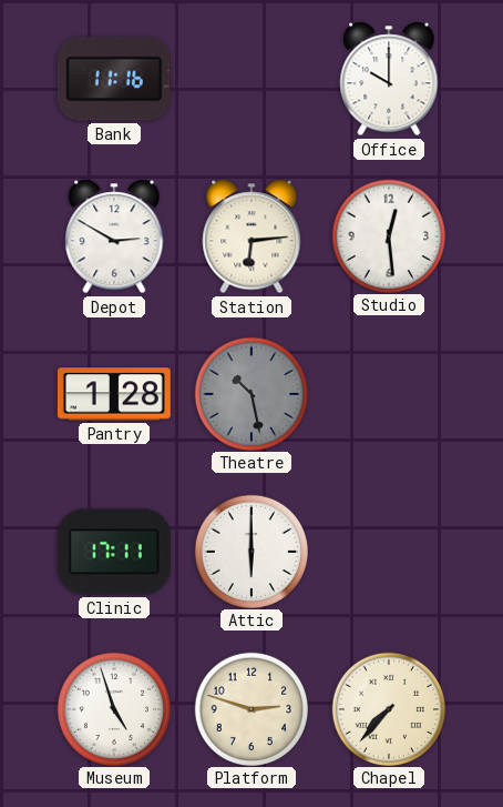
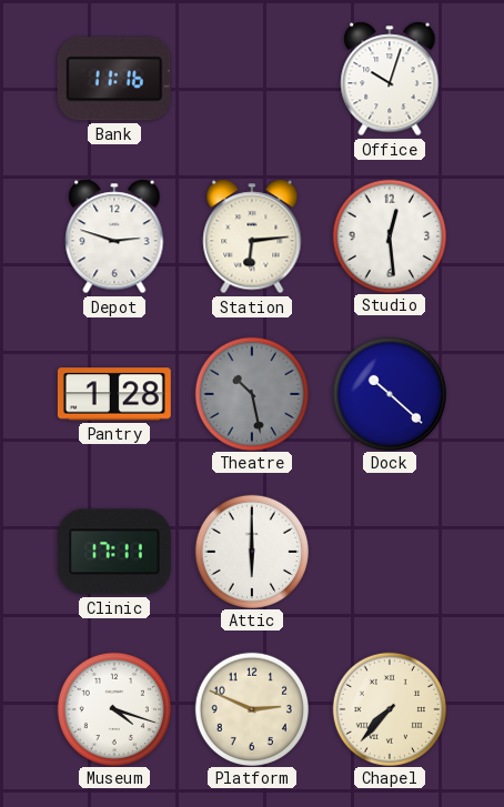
Office: 10:00 -> 10:03 (390, 79)
Depot: 2:50 -> 2:48 (114, 236)
Dock: none -> 10:22 (389, 393)
Museum: 4:57 -> 4:18 (113, 708)
Platform: 2:48 -> 2:49 (251, 708)
